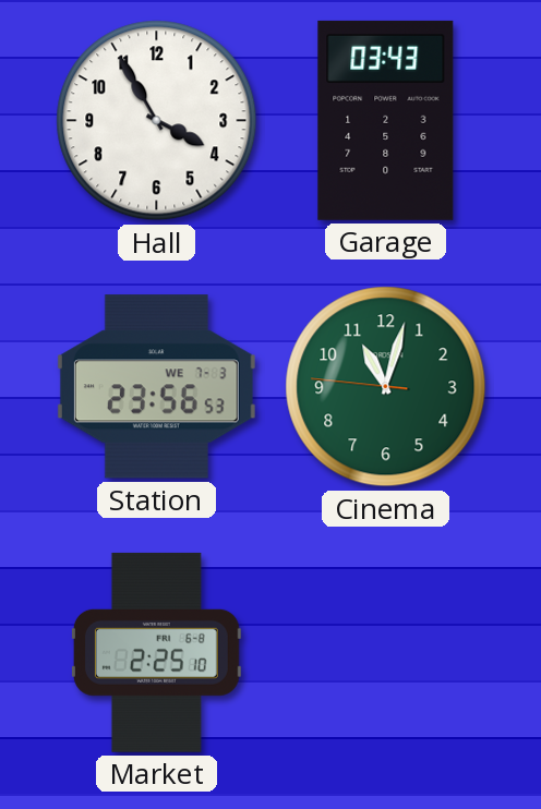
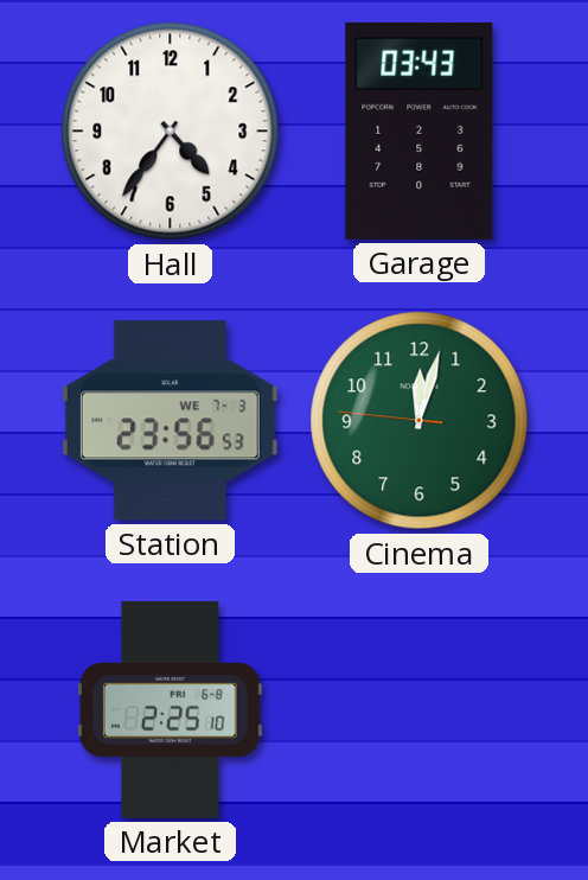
Hall: 3:55 -> 4:36 (171, 132)
Cinema: 11:02 -> 12:02 (420, 421)
